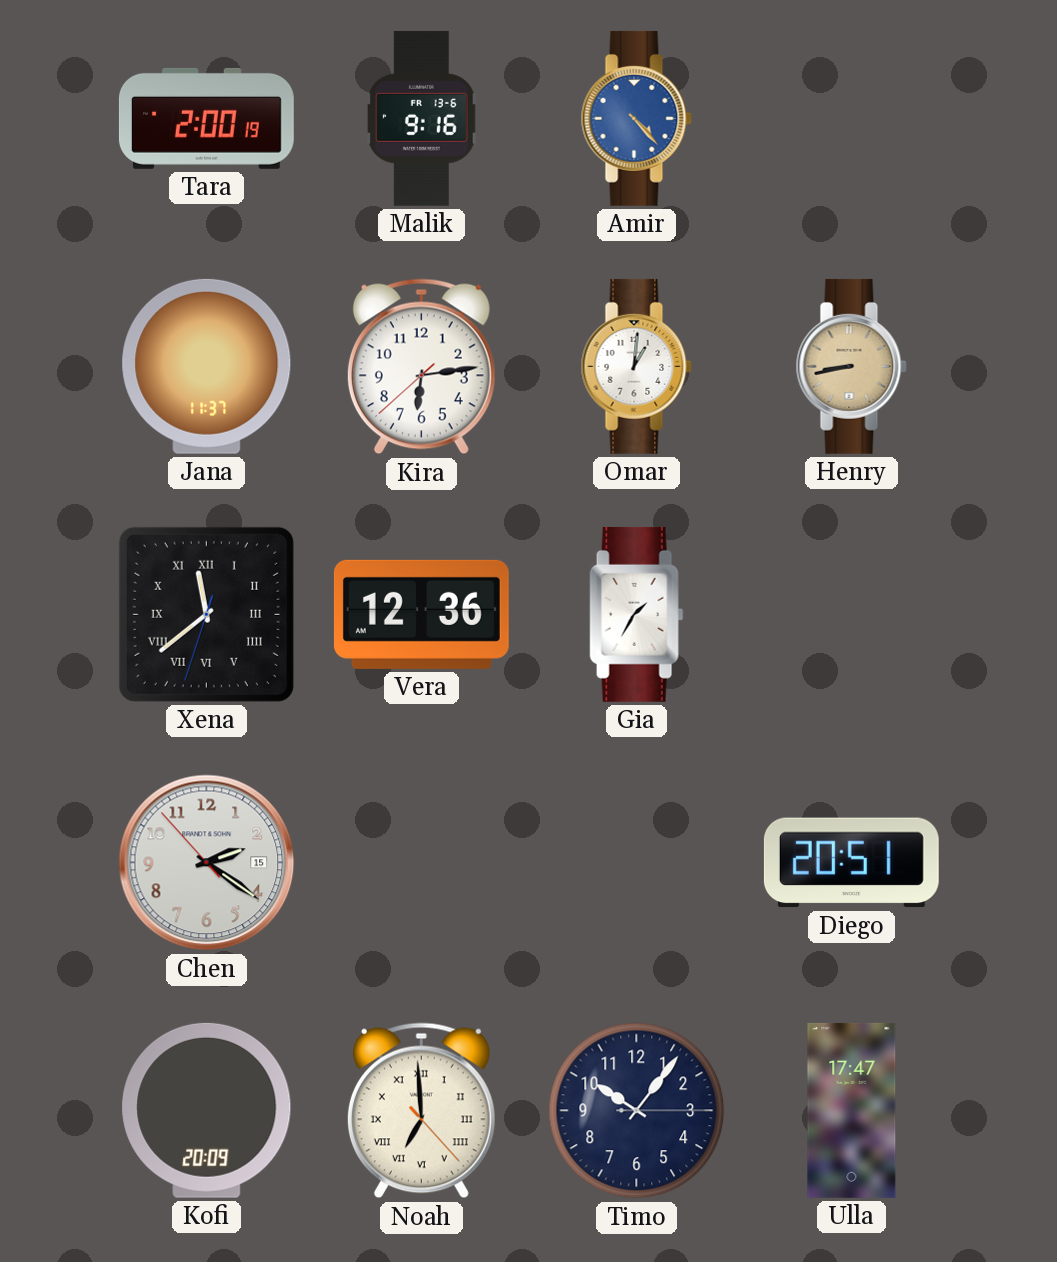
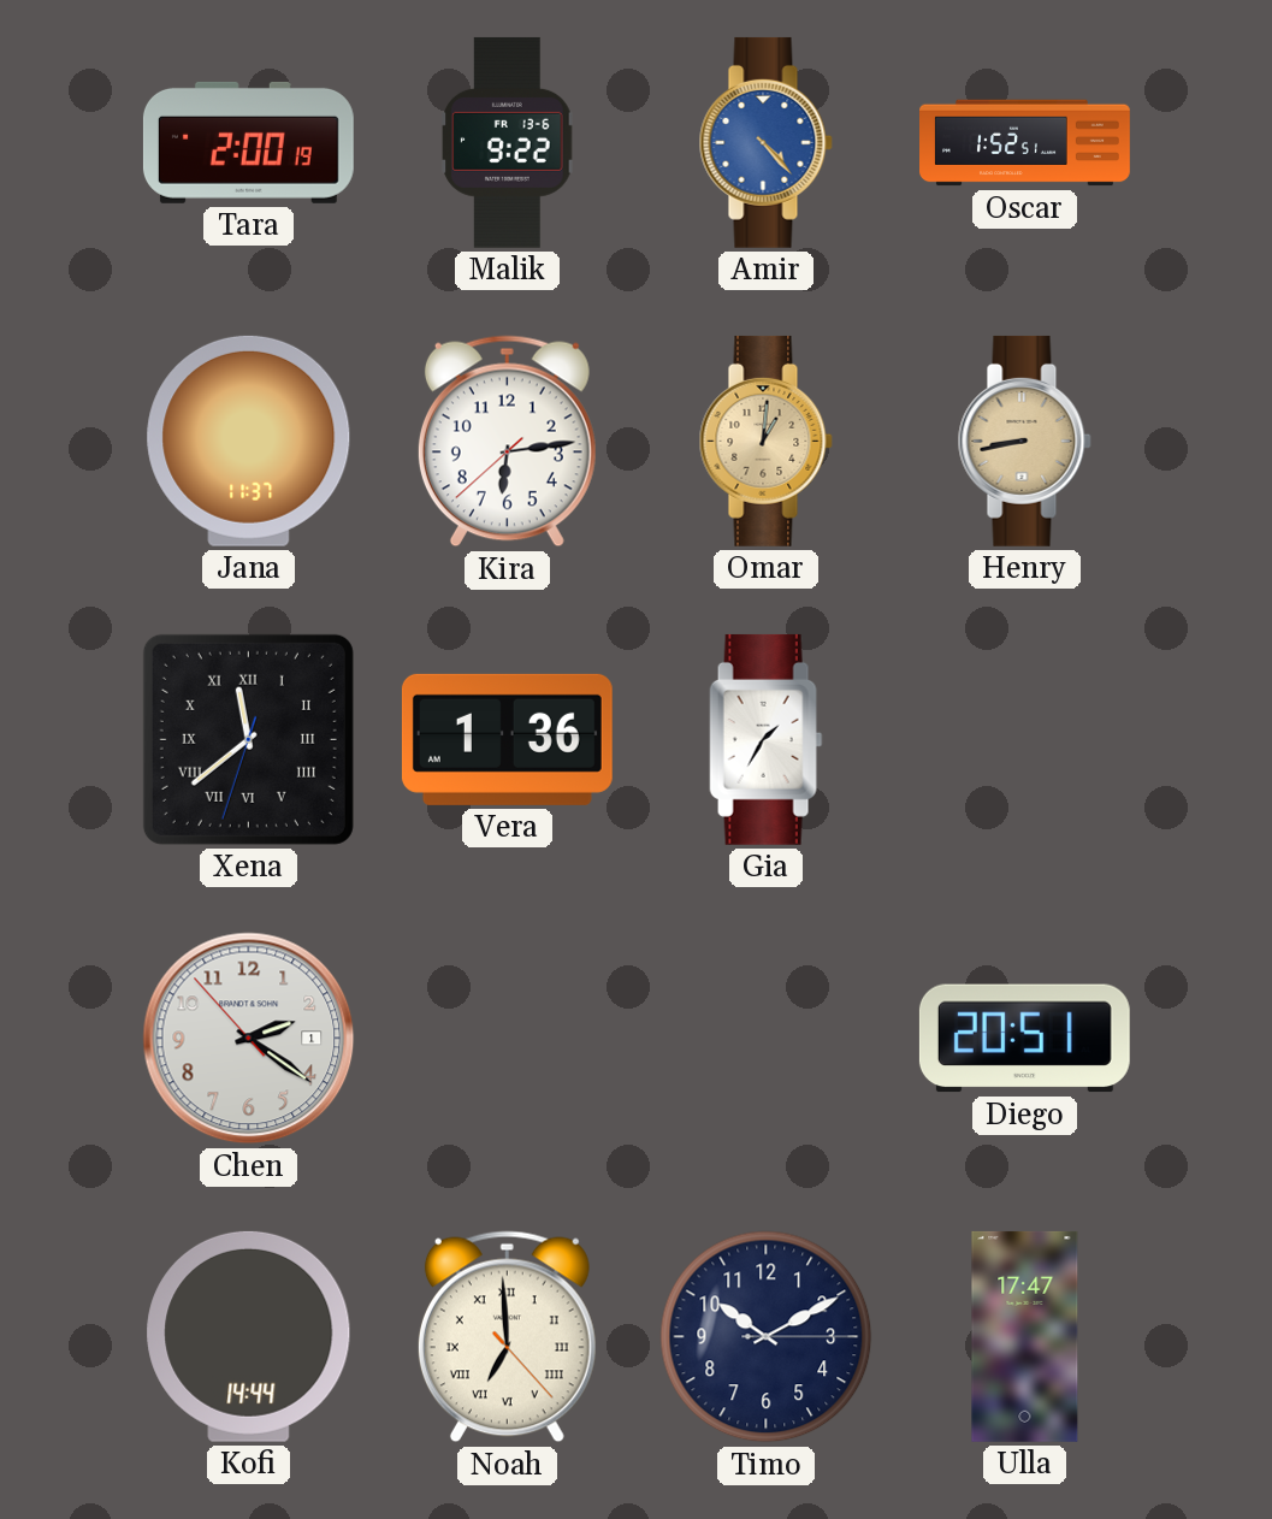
Malik: 9:16 -> 9:22 (508, 142)
Oscar: none -> 1:52 (1025, 143)
Omar dial: white -> champagne (765, 441)
Vera: 12:36 -> 1:36 (507, 739)
Chen date: 15 -> 1 (249, 1039)
Kofi: 20:09 -> 14:44 (249, 1336)
Timo: 10:06 -> 10:10 (767, 1337)
